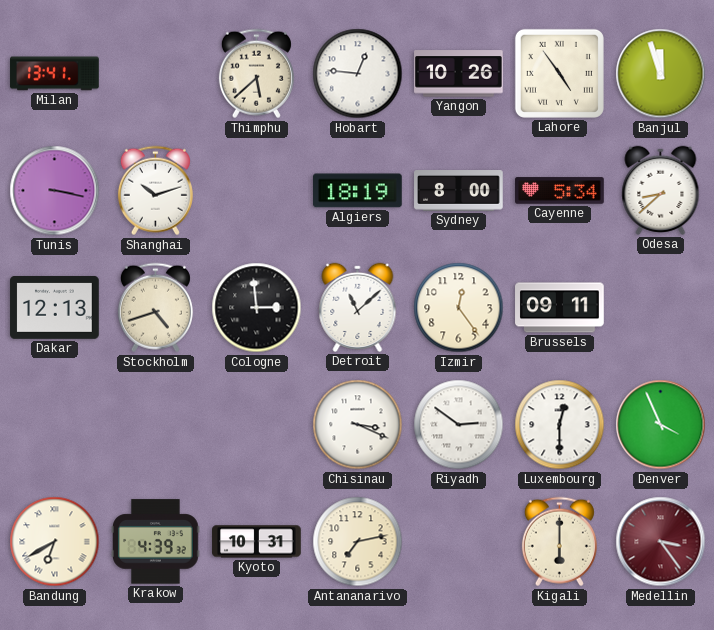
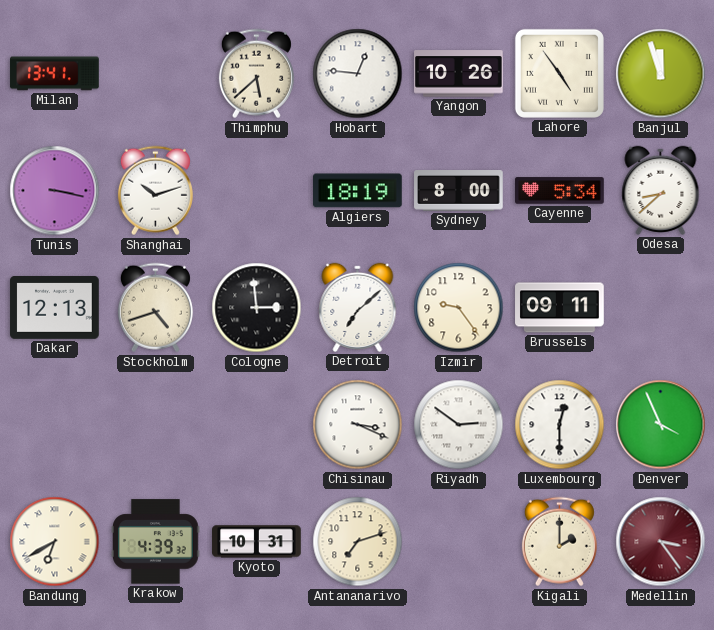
Detroit: 11:08 -> 7:08 (358, 307)
Izmir: 12:24 -> 9:24 (459, 308)
Antananarivo: 7:13 -> 7:12 (358, 542)
Kigali: 6:00 -> 2:00 (559, 542)
